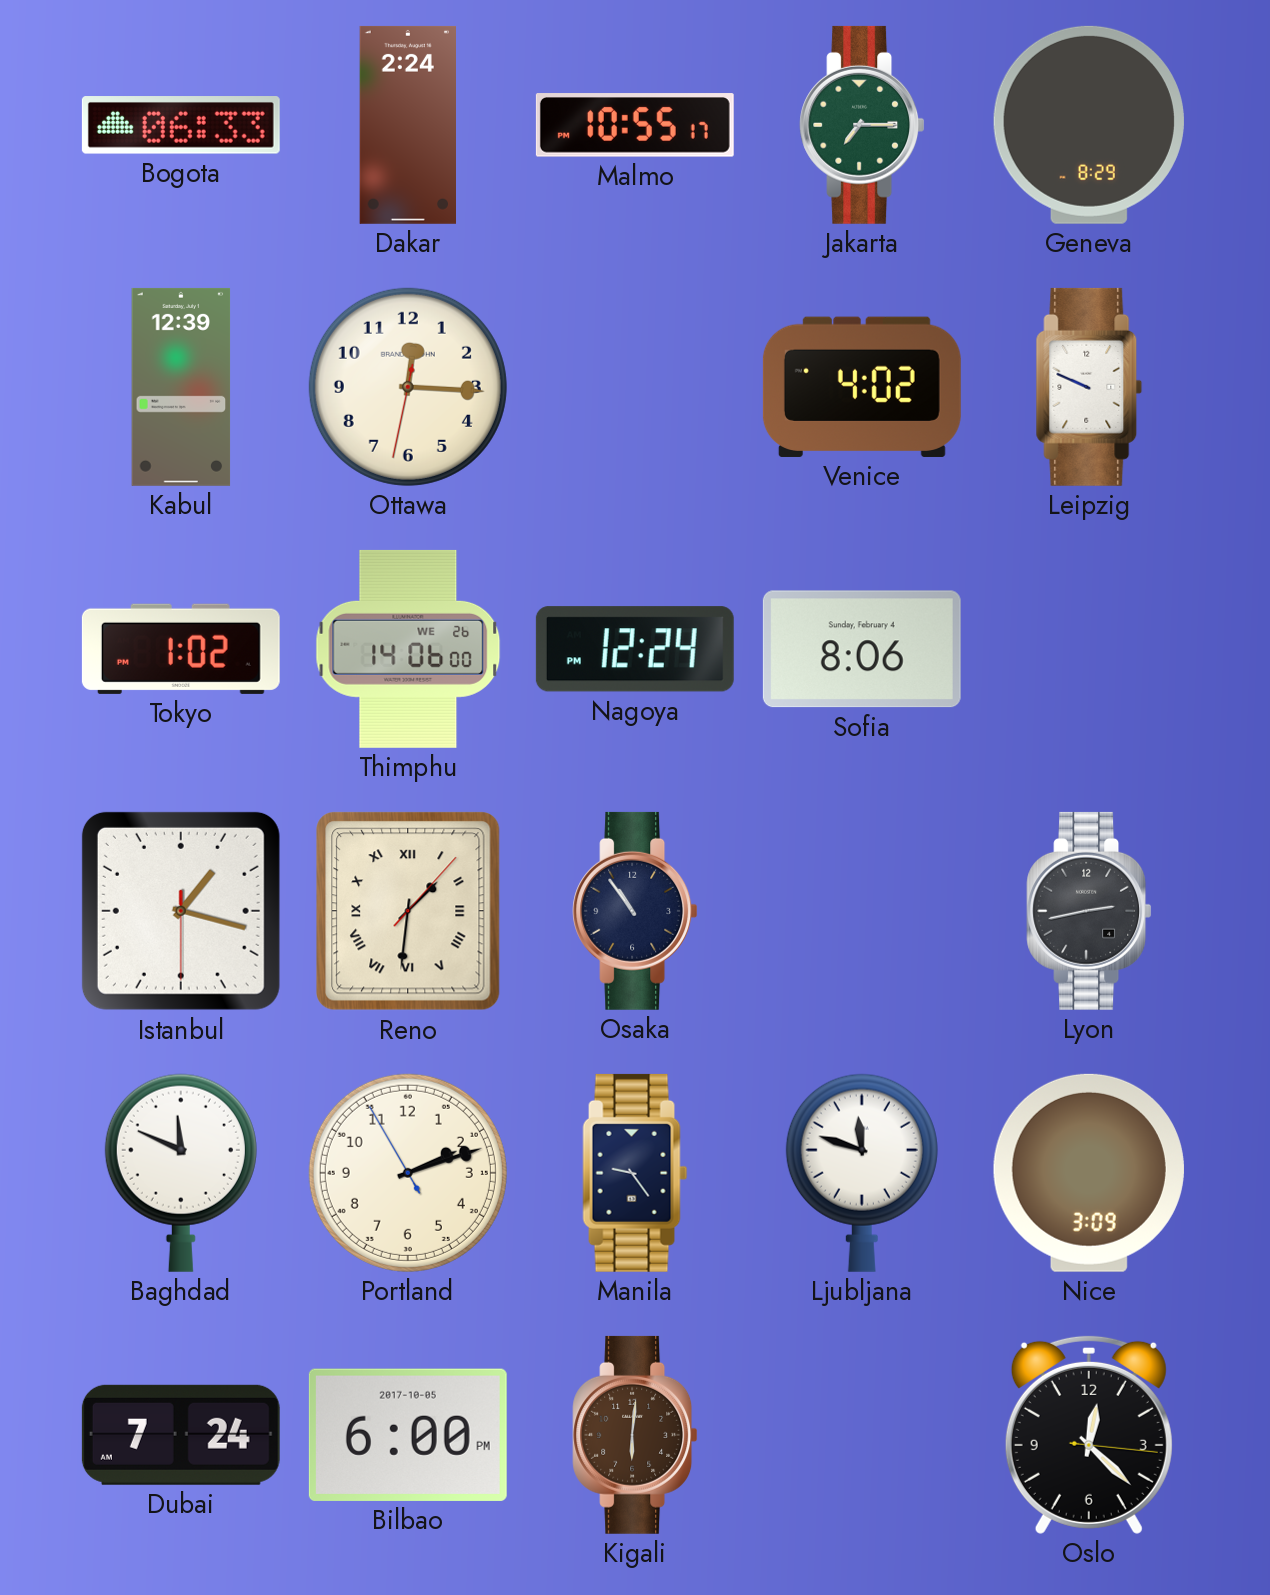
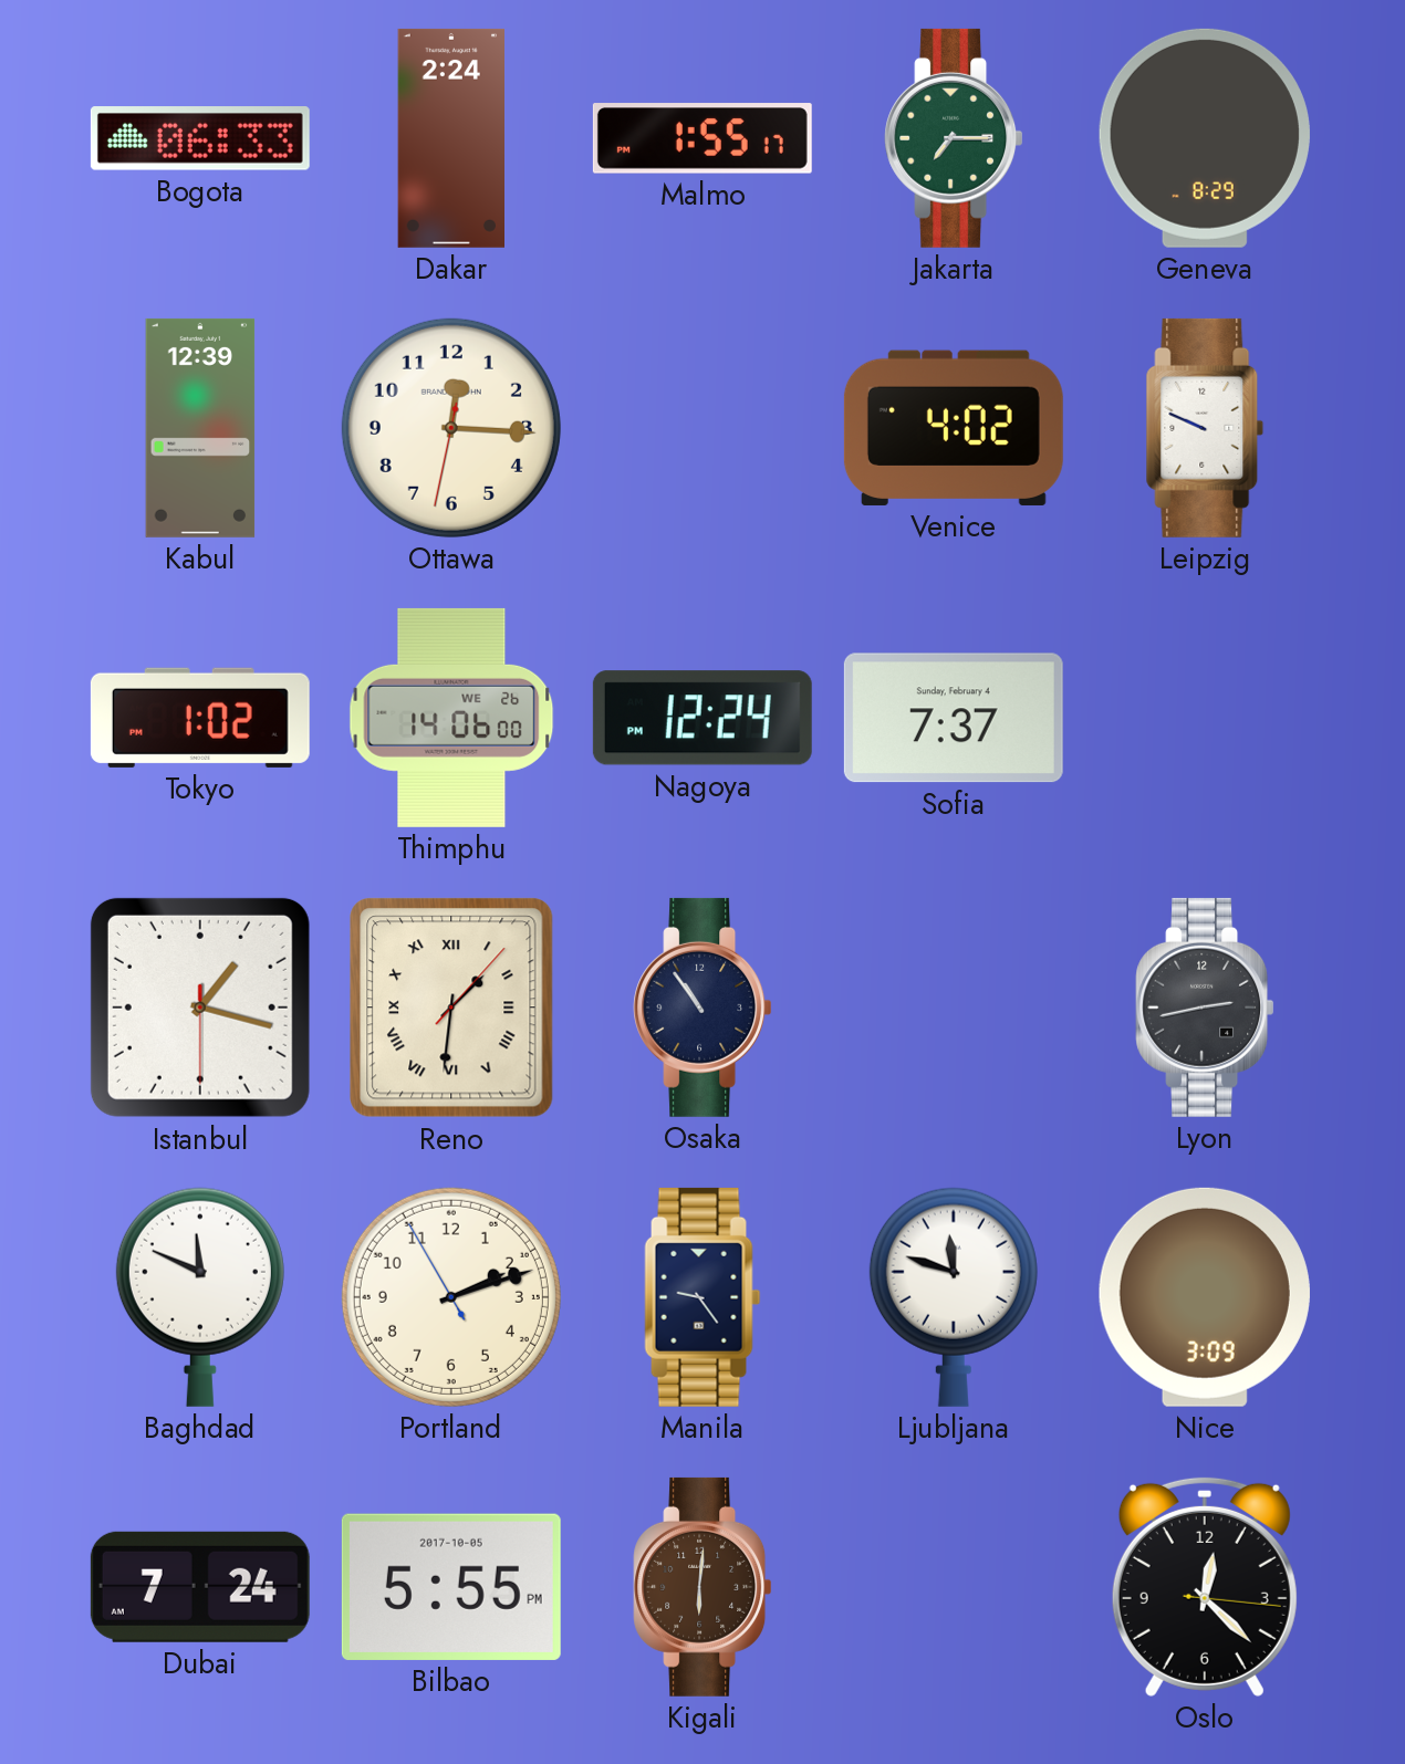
Malmo: 10:55 -> 1:55 (702, 138)
Sofia: 8:06 -> 7:37 (954, 718)
Bilbao: 6:00 -> 5:55 (451, 1587)
